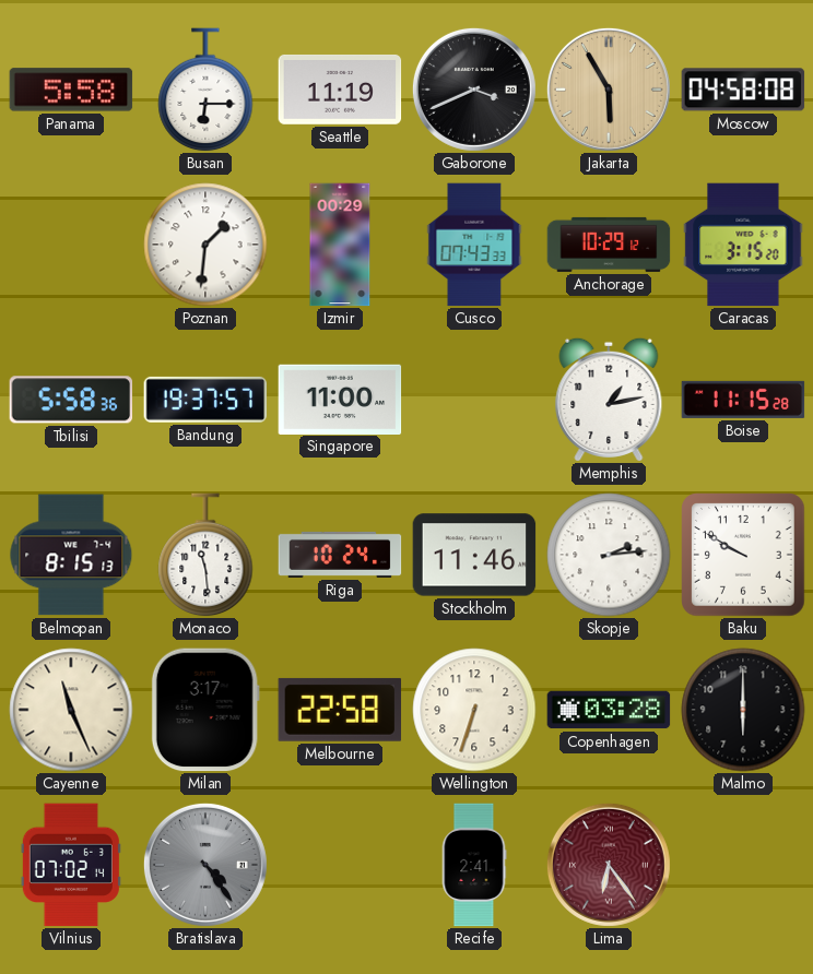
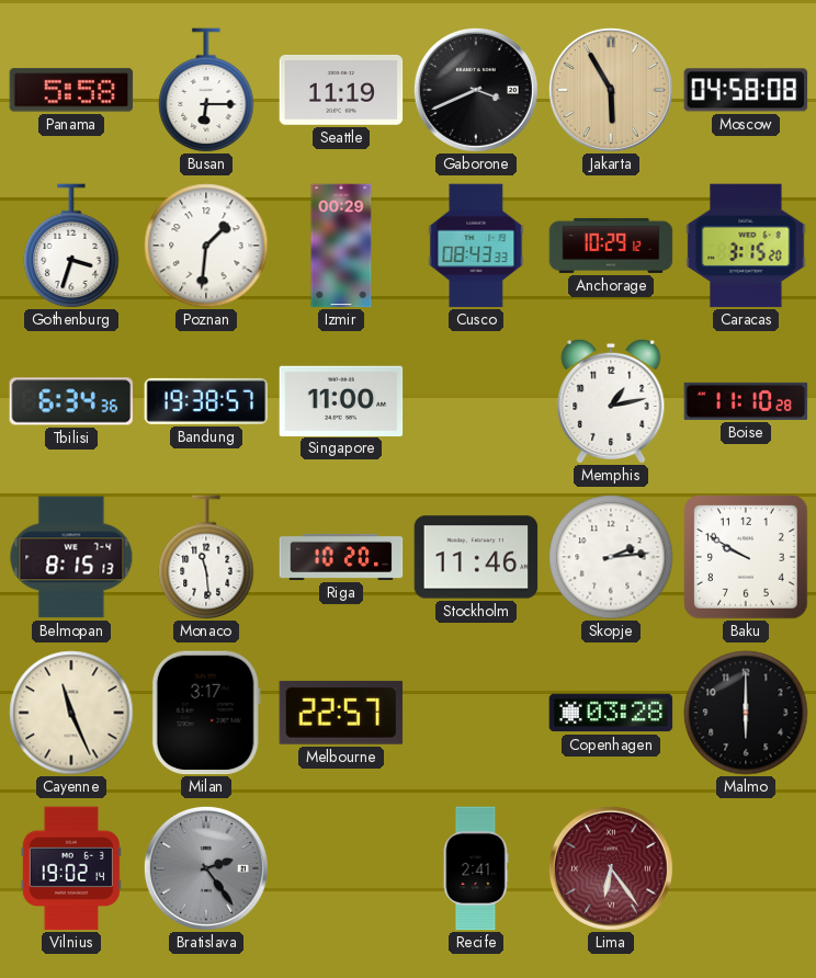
Gothenburg: none -> 3:33 (71, 246)
Cusco: 07:43 -> 08:43 (476, 246)
Tbilisi: 5:58 -> 6:34 (71, 401)
Bandung: 19:37 -> 19:38 (206, 401)
Boise: 11:15 -> 11:10 (746, 401)
Riga: 10:24 -> 10:20 (341, 557)
Melbourne: 22:58 -> 22:57 (341, 713)
Wellington: 6:33 -> none (474, 710)
Vilnius: 07:02 -> 19:02 (71, 868)
Bratislava: 4:24 -> 2:24 (206, 868)
